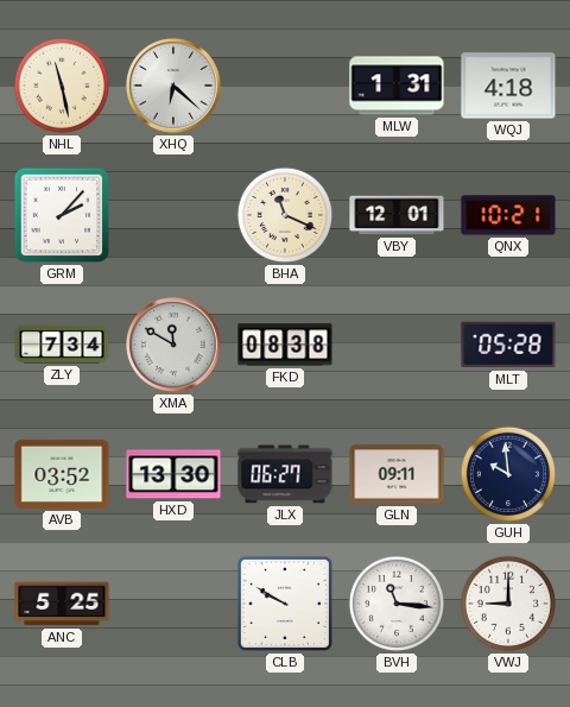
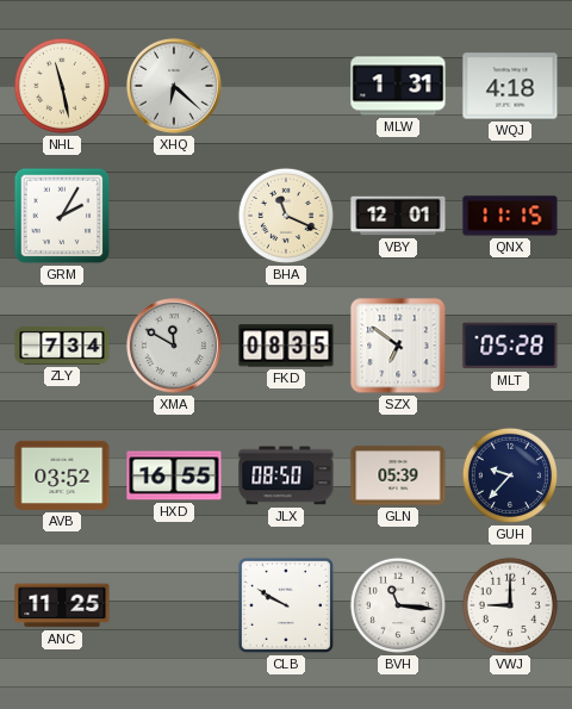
GRM: 2:07 -> 2:05 (62, 216)
QNX: 10:21 -> 11:15 (510, 216)
FKD: 08:38 -> 08:35 (286, 346)
SZX: none -> 6:51 (398, 346)
HXD: 13:30 -> 16:55 (174, 475)
JLX: 06:27 -> 08:50 (286, 475)
GLN: 09:11 -> 05:39 (398, 475)
GUH: 9:59 -> 9:37 (510, 475)
ANC: 5:25 -> 11:25 (62, 605)
